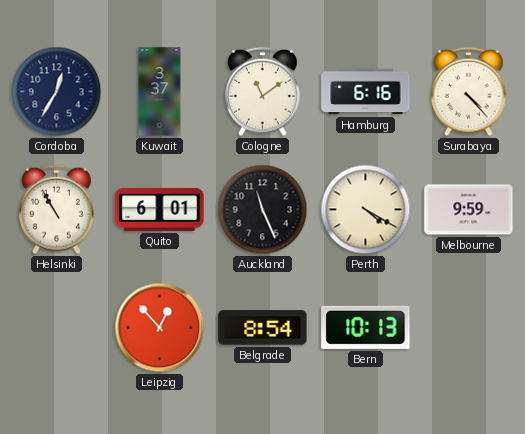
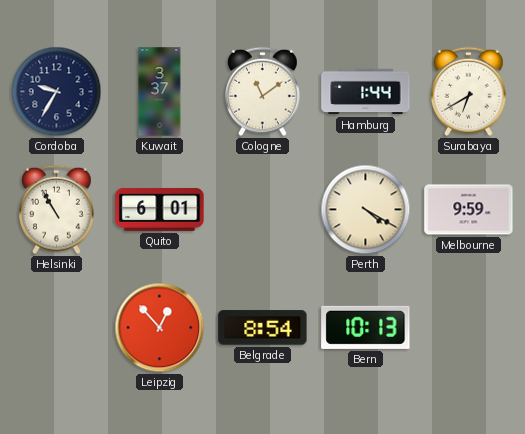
Cordoba: 12:35 -> 9:35 (57, 92)
Hamburg: 6:16 -> 1:44 (366, 92)
Surabaya: 4:23 -> 6:40 (469, 92)
Auckland: 11:26 -> none (263, 210)
